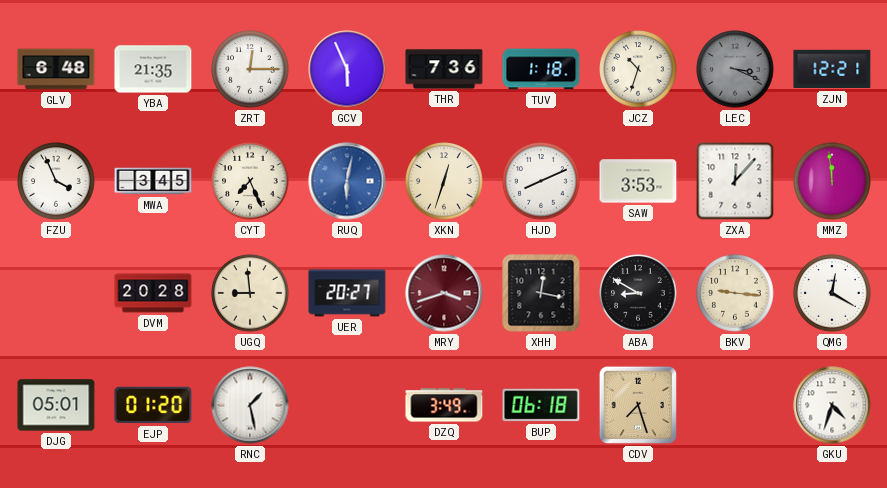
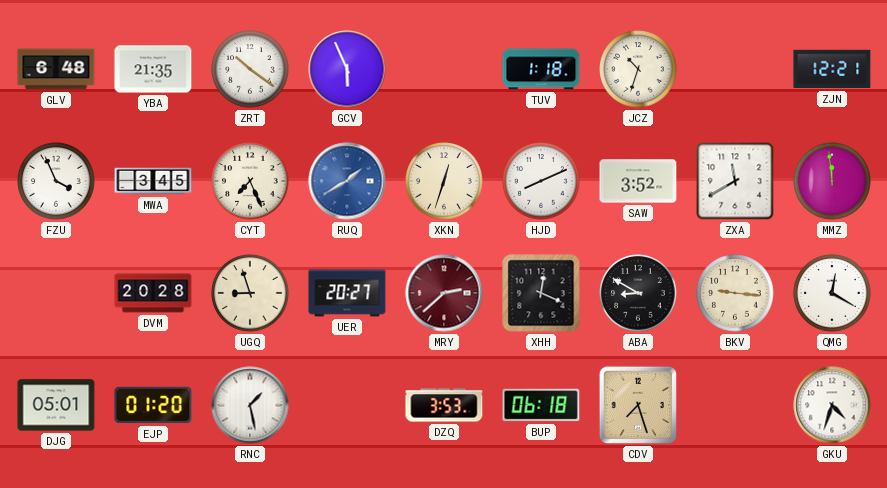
ZRT: 12:15 -> 10:21 (250, 69)
THR: 7:36 -> none (444, 69)
LEC: 3:19 -> none (735, 69)
RUQ: 6:02 -> 1:40 (347, 181)
SAW: 3:53 -> 3:52 (638, 181)
ZXA: 12:07 -> 11:40 (735, 181)
UGQ: 8:59 -> 8:57 (250, 293)
MRY: 3:42 -> 2:38 (444, 293)
XHH: 12:17 -> 12:19 (541, 293)
DZQ: 3:49 -> 3:53 (444, 405)
